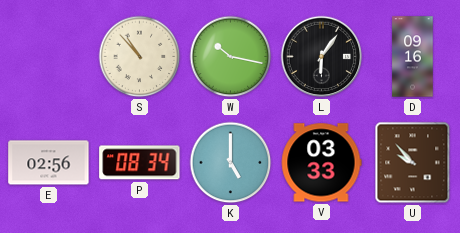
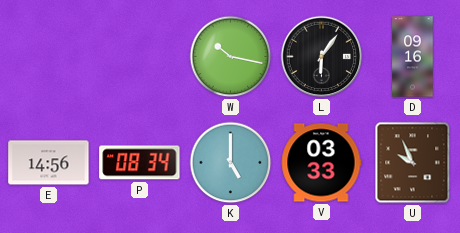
S: 10:53 -> none (140, 57)
E: 02:56 -> 14:56 (49, 163)
U: 9:53 -> 9:56 (413, 163)
